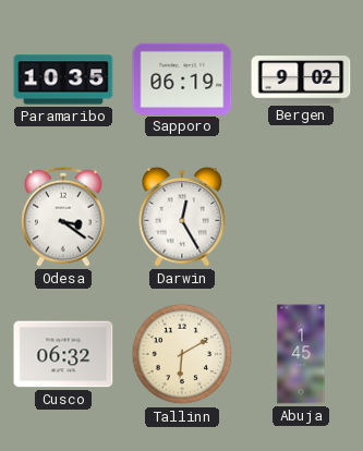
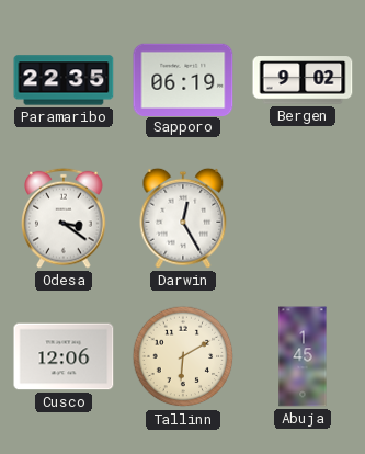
Paramaribo: 10:35 -> 22:35 (64, 80)
Cusco: 06:32 -> 12:06 (64, 356)
